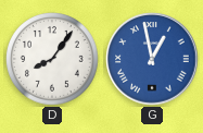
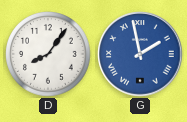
G: 12:58 -> 1:58 (140, 54)
